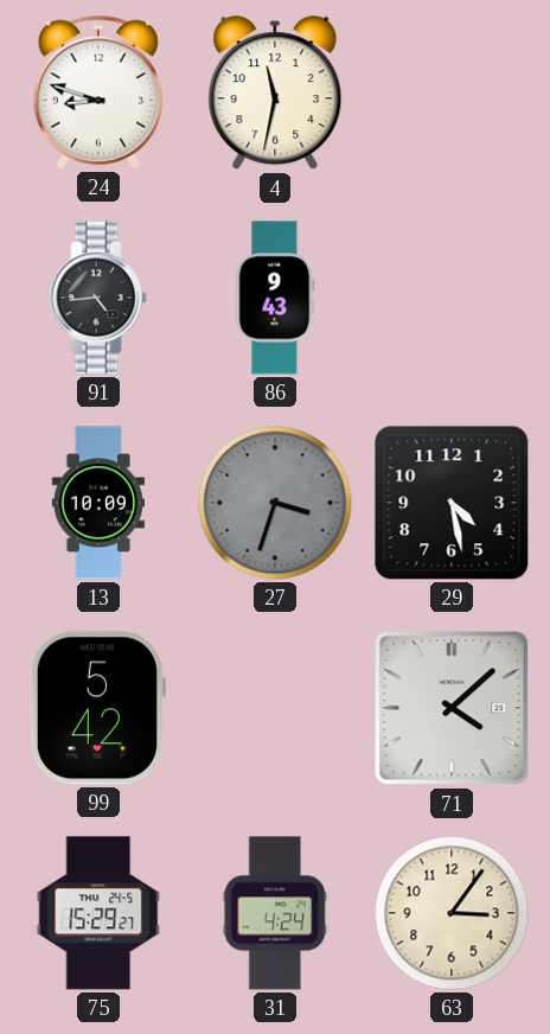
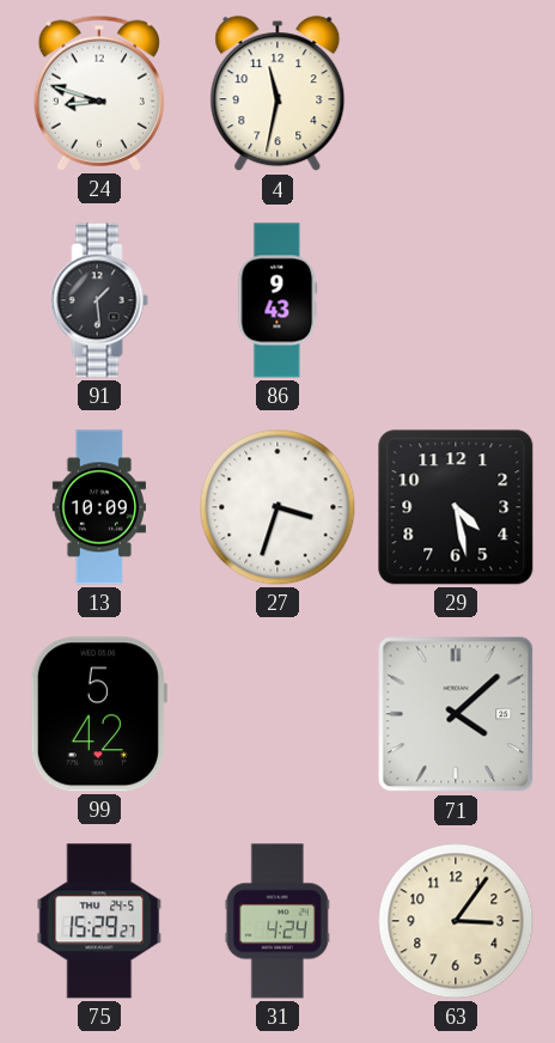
91: 4:44 -> 1:29 (99, 300)
27 dial: grey -> white (277, 507)
